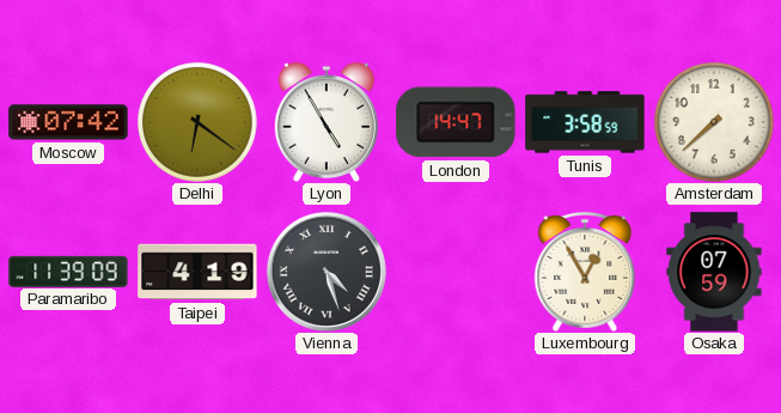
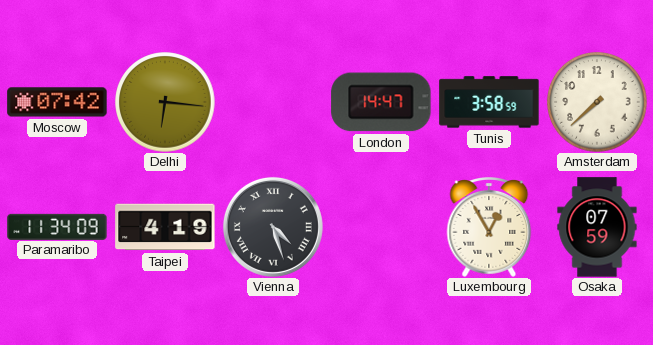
Delhi: 6:21 -> 6:16 (165, 102)
Lyon: 4:55 -> none (327, 122)
Paramaribo: 11:39 -> 11:34 (57, 226)
